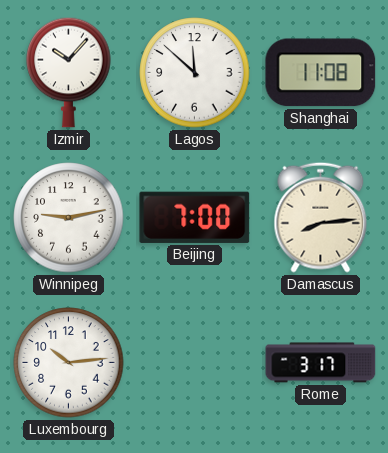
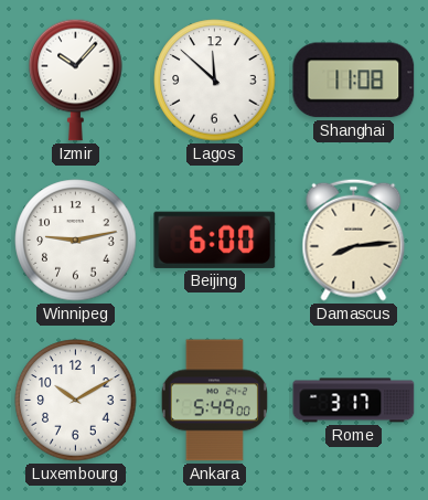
Beijing: 7:00 -> 6:00 (215, 240)
Luxembourg: 10:14 -> 10:10 (76, 401)
Ankara: none -> 5:49 (214, 401)
